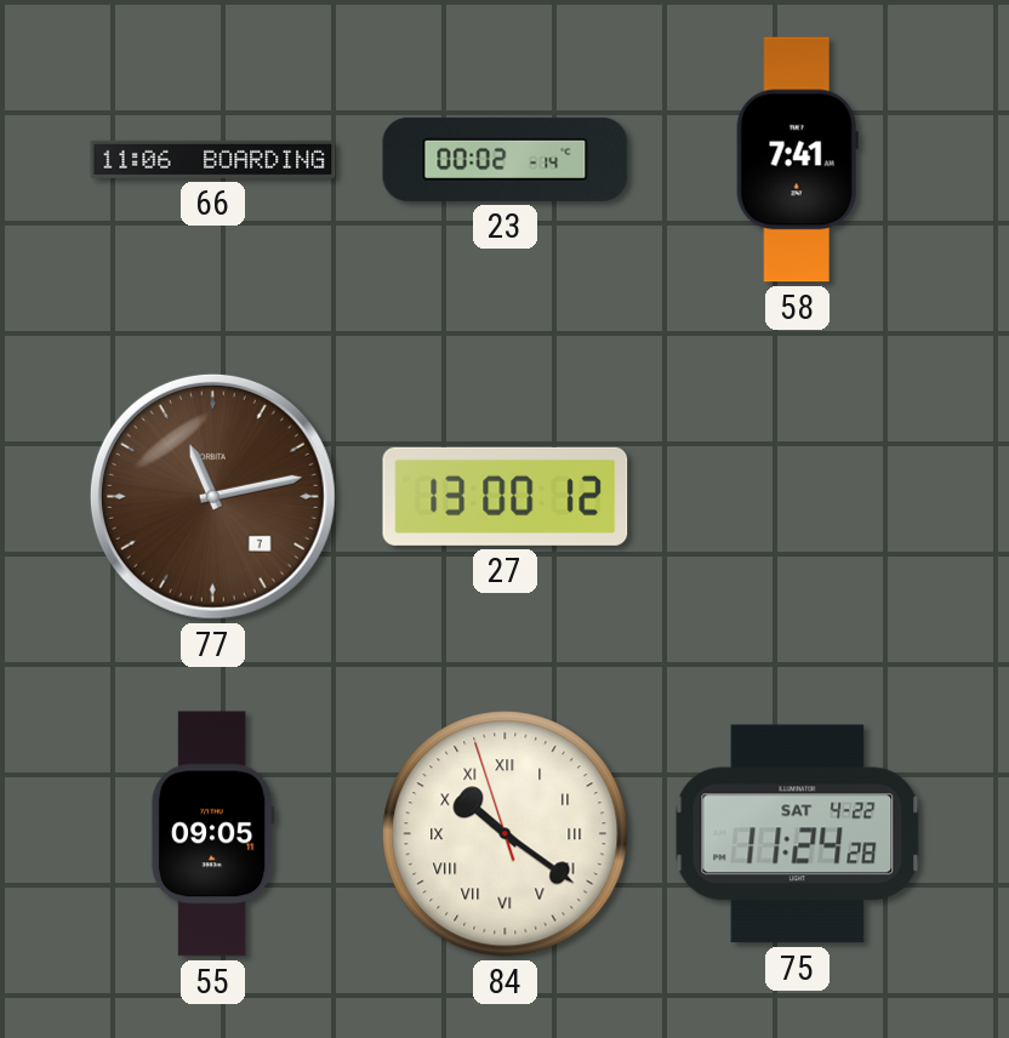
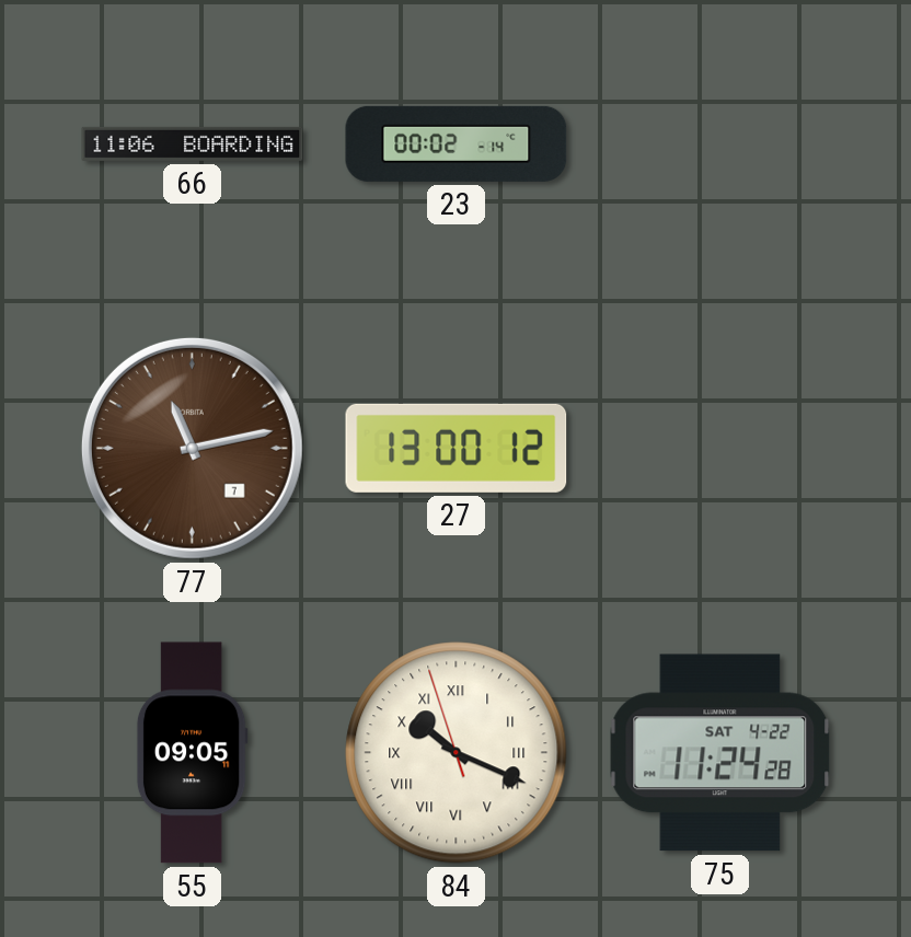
58: 7:41 -> none (797, 160)
84: 10:20 -> 10:18 (457, 753)
